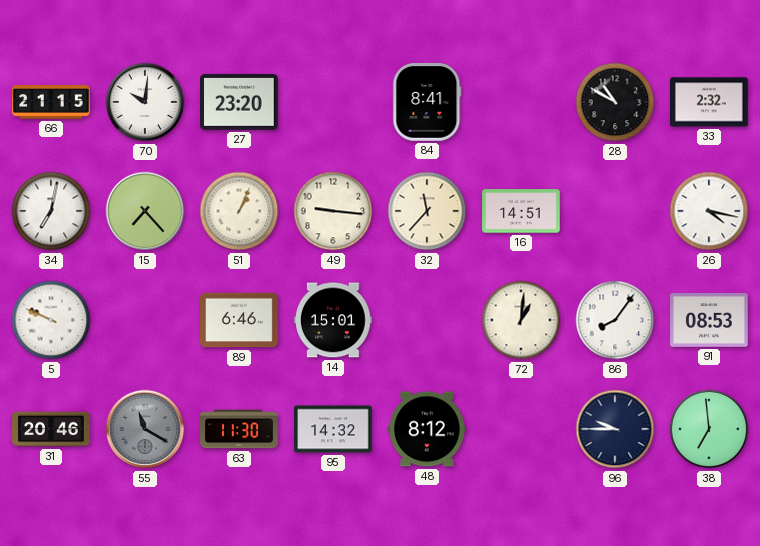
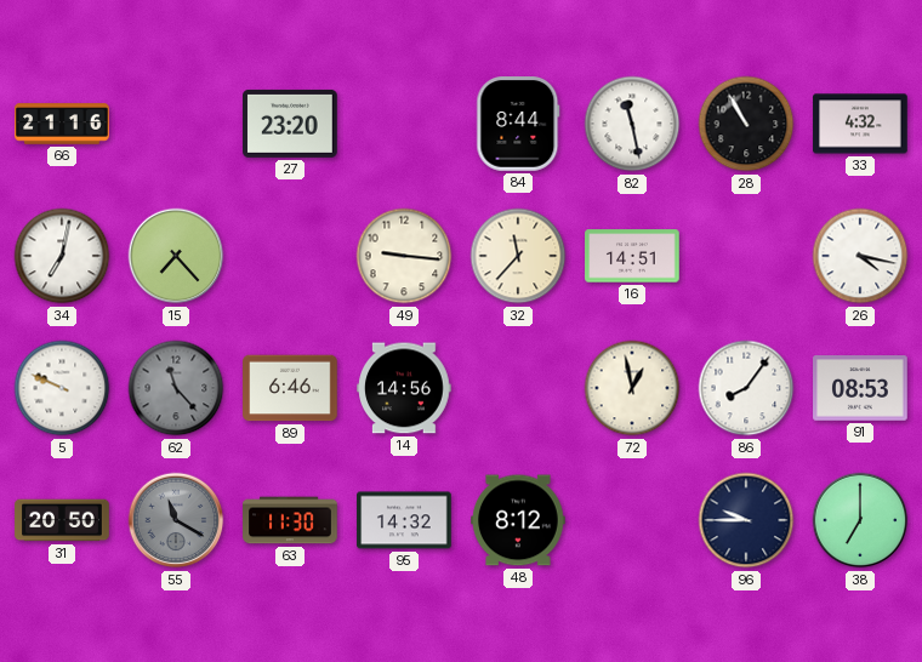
66: 21:15 -> 21:16 (62, 124)
70: 10:01 -> none (145, 102)
84: 8:41 -> 8:44 (518, 125)
82: none -> 11:28 (632, 124)
28: 10:50 -> 10:55 (746, 124)
33: 2:32 -> 4:32 (860, 124)
51: 1:04 -> none (239, 211)
62: none -> 11:23 (176, 388)
14: 15:01 -> 14:56 (404, 388)
72: 1:01 -> 12:58 (632, 388)
31: 20:46 -> 20:50 (62, 520)
38: 6:59 -> 7:00 (860, 520)
